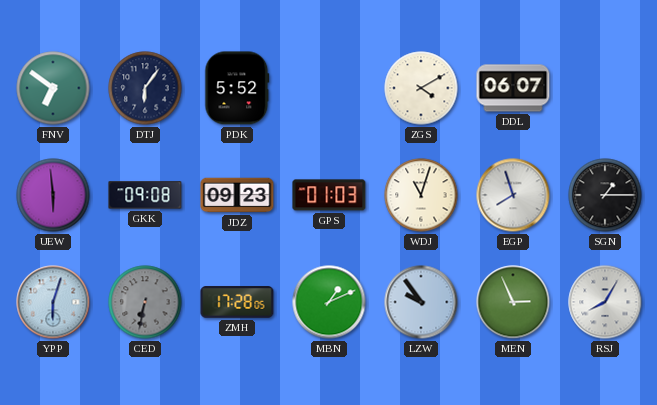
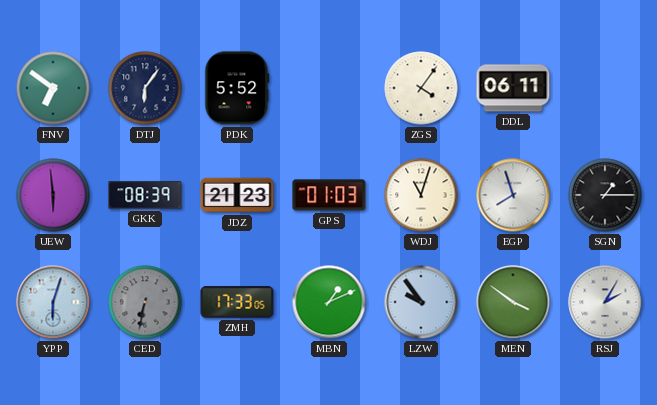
ZGS: 4:10 -> 4:06 (421, 88)
DDL: 06:07 -> 06:11 (513, 88)
GKK: 09:08 -> 08:39 (145, 195)
JDZ: 09:23 -> 21:23 (237, 195)
ZMH: 17:28 -> 17:33 (237, 302)
MEN: 2:56 -> 3:51 (513, 302)
RSJ: 8:05 -> 2:05 (605, 302)
